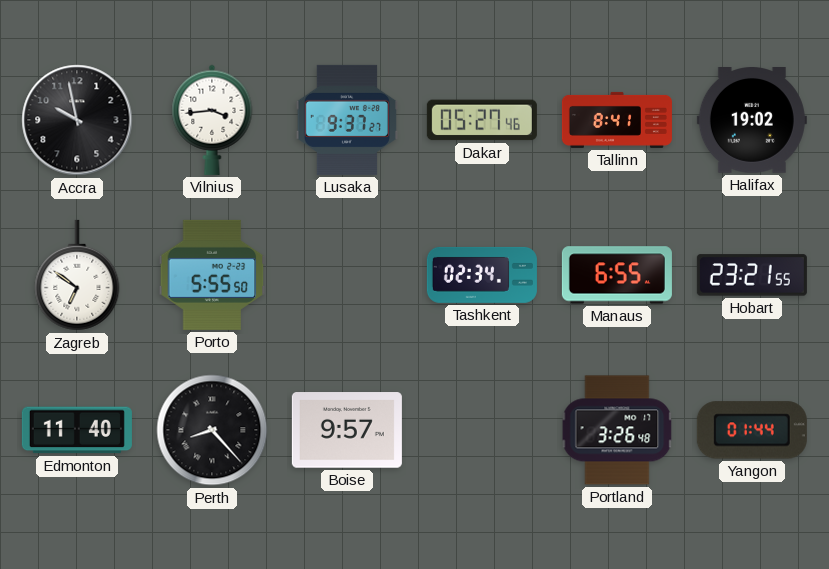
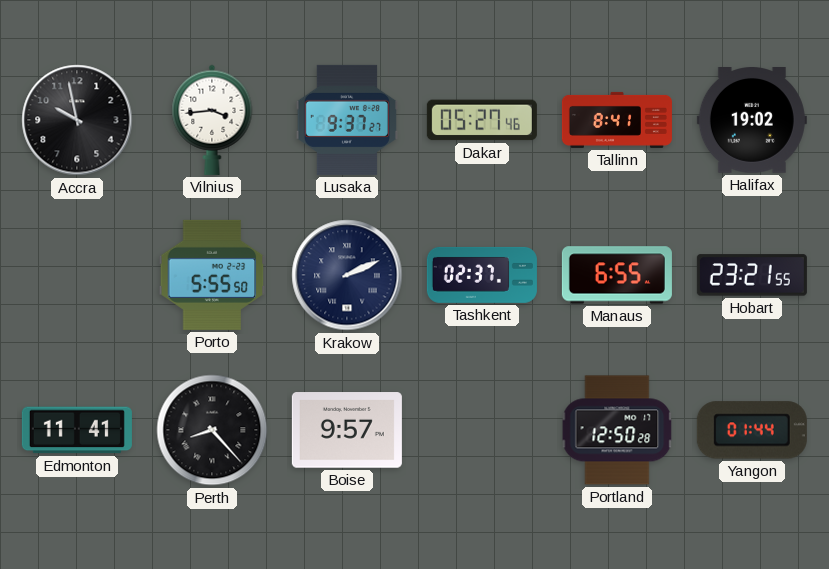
Zagreb: 6:51 -> none (77, 275)
Krakow: none -> 2:11 (347, 275)
Tashkent: 02:34 -> 02:37 (482, 275)
Edmonton: 11:40 -> 11:41 (77, 430)
Portland: 3:26 -> 12:50 (617, 430)
